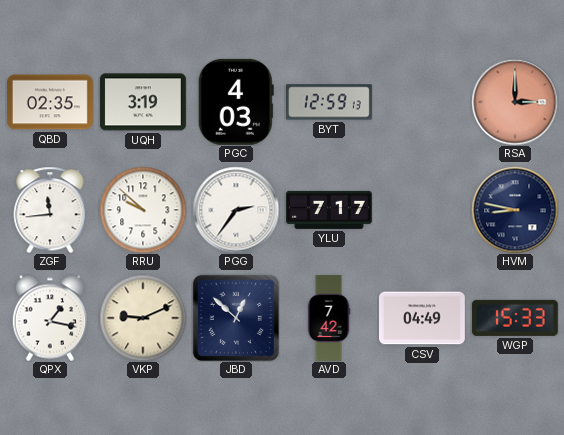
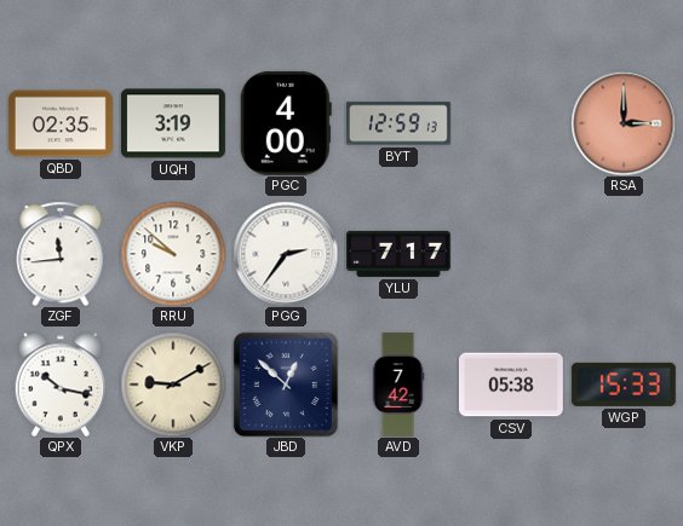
PGC: 4:03 -> 4:00 (286, 123)
HVM: 8:47 -> none (515, 210)
QPX: 1:17 -> 10:17 (61, 385)
VKP: 9:11 -> 9:10 (173, 385)
CSV: 04:49 -> 05:38 (511, 385)
